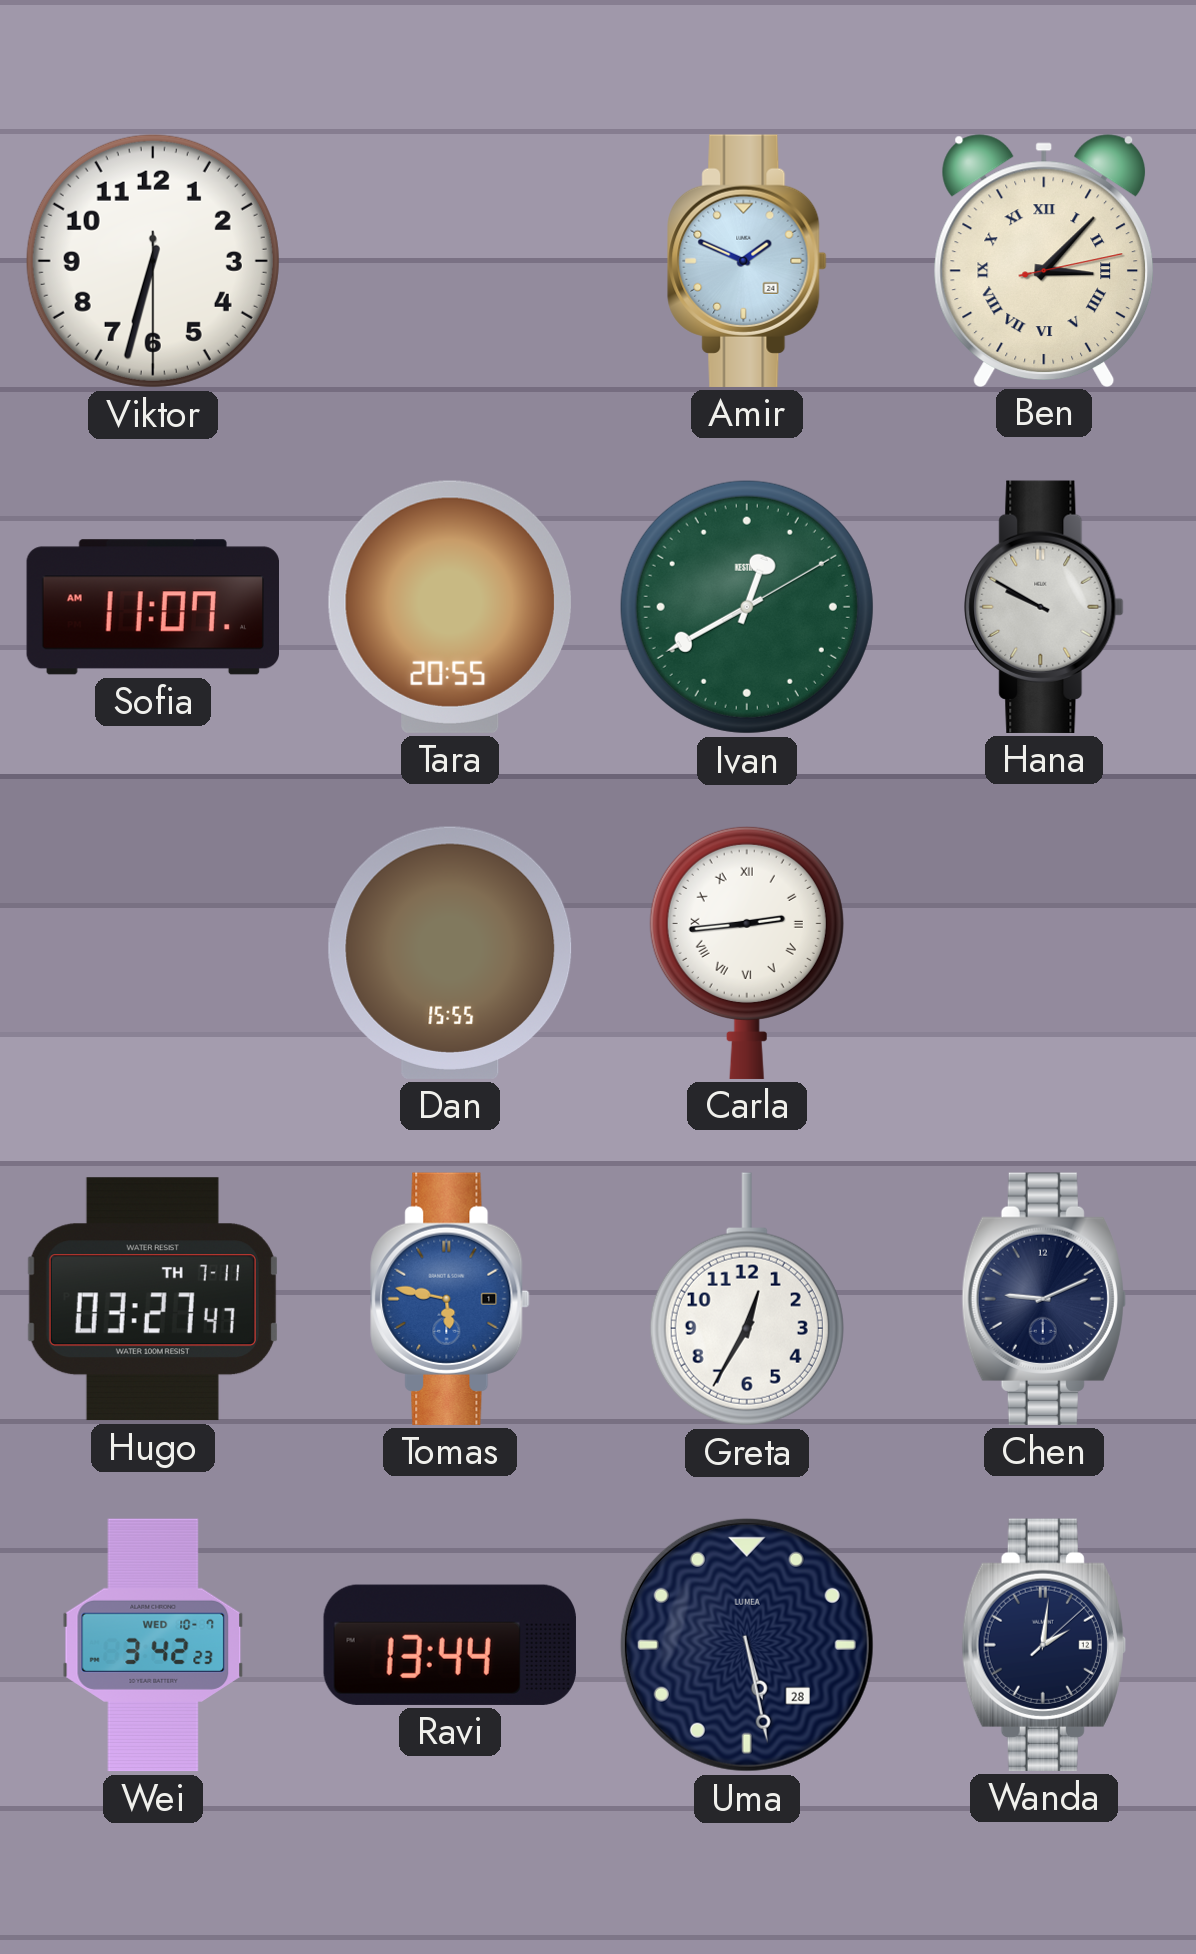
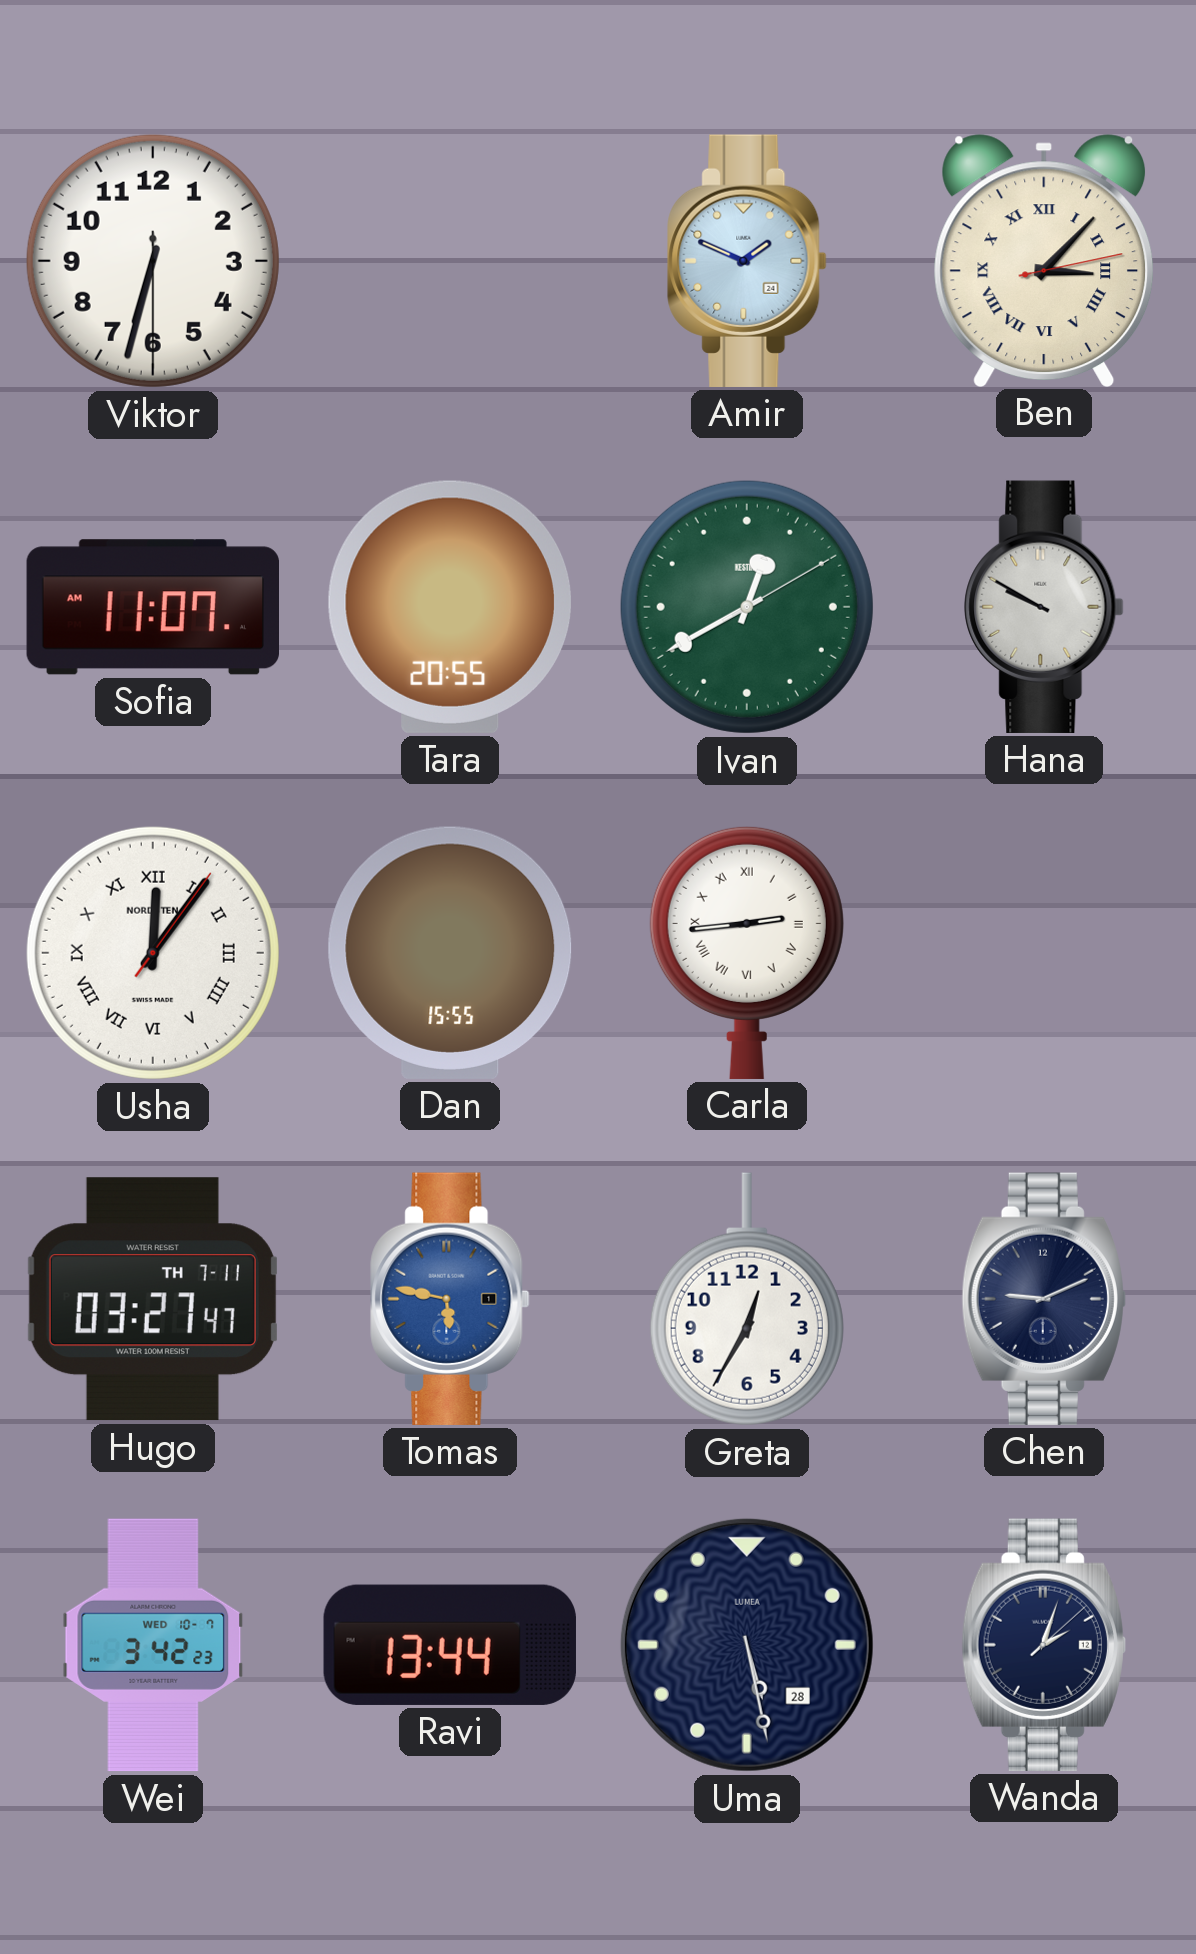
Usha: none -> 12:06 (153, 953)
Wanda: 2:01 -> 2:03 (1044, 1645)
